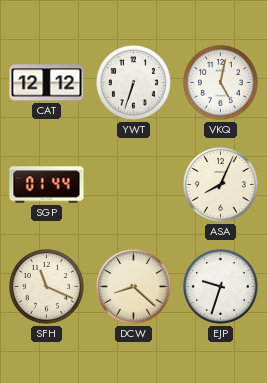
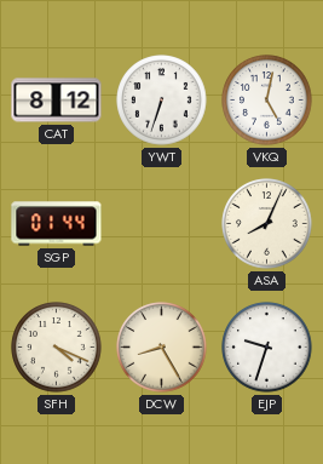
CAT: 12:12 -> 8:12 (57, 101)
SFH: 11:19 -> 4:19 (57, 348)
DCW: 8:22 -> 8:25 (162, 348)
